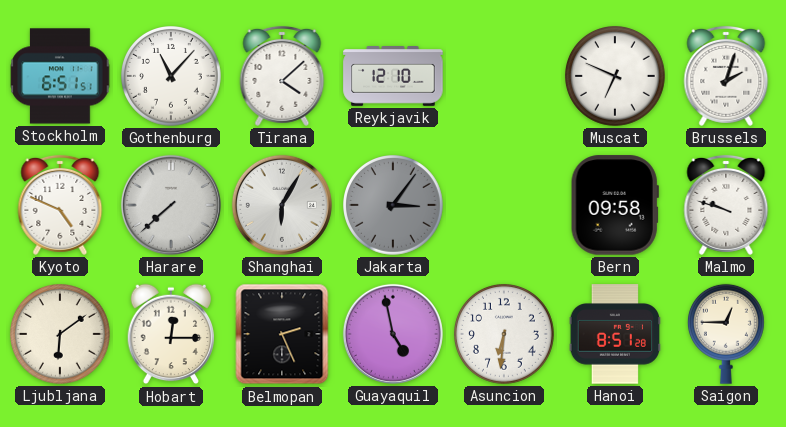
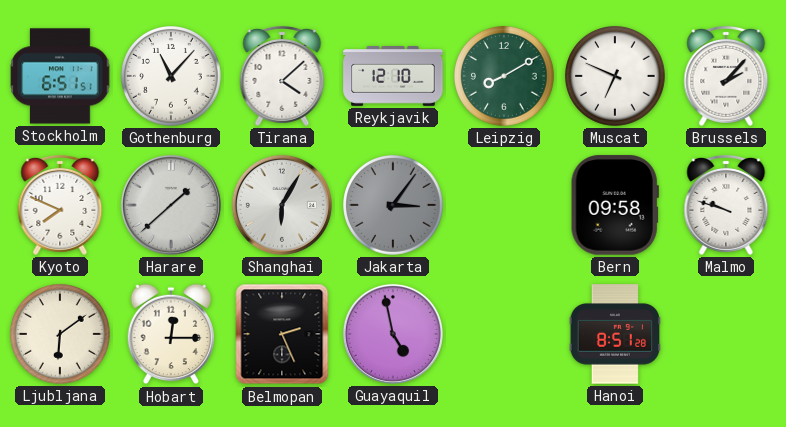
Leipzig: none -> 8:10 (505, 77)
Brussels: 2:03 -> 2:07 (726, 76)
Kyoto: 4:49 -> 7:49 (60, 205)
Harare: 7:38 -> 1:38 (171, 205)
Asuncion: 6:31 -> none (505, 335)
Saigon: 12:45 -> none (726, 334)
